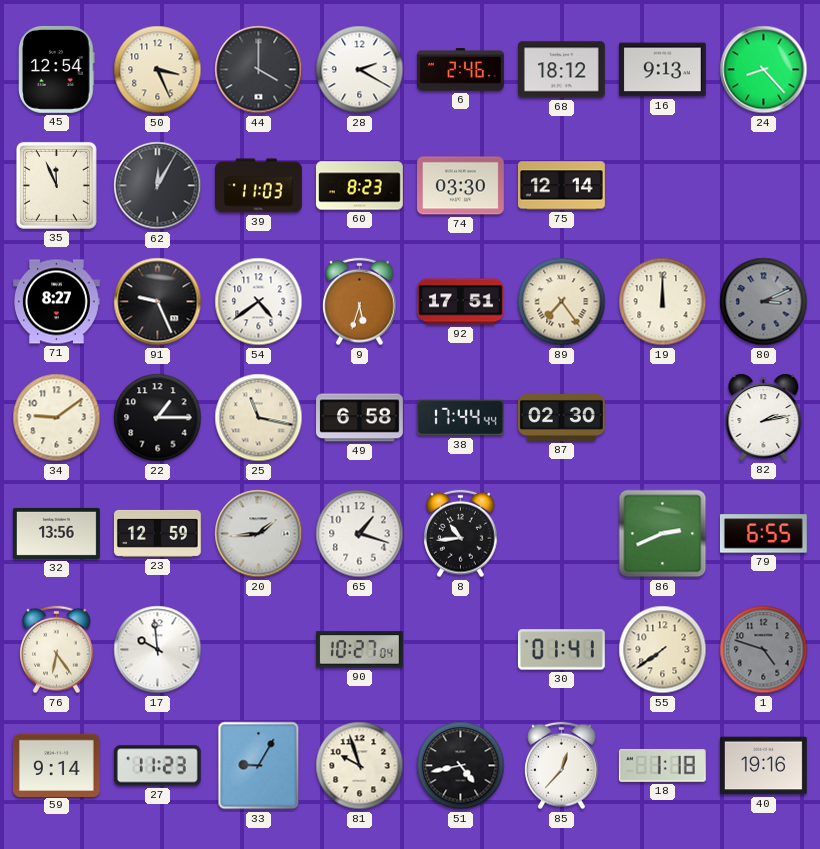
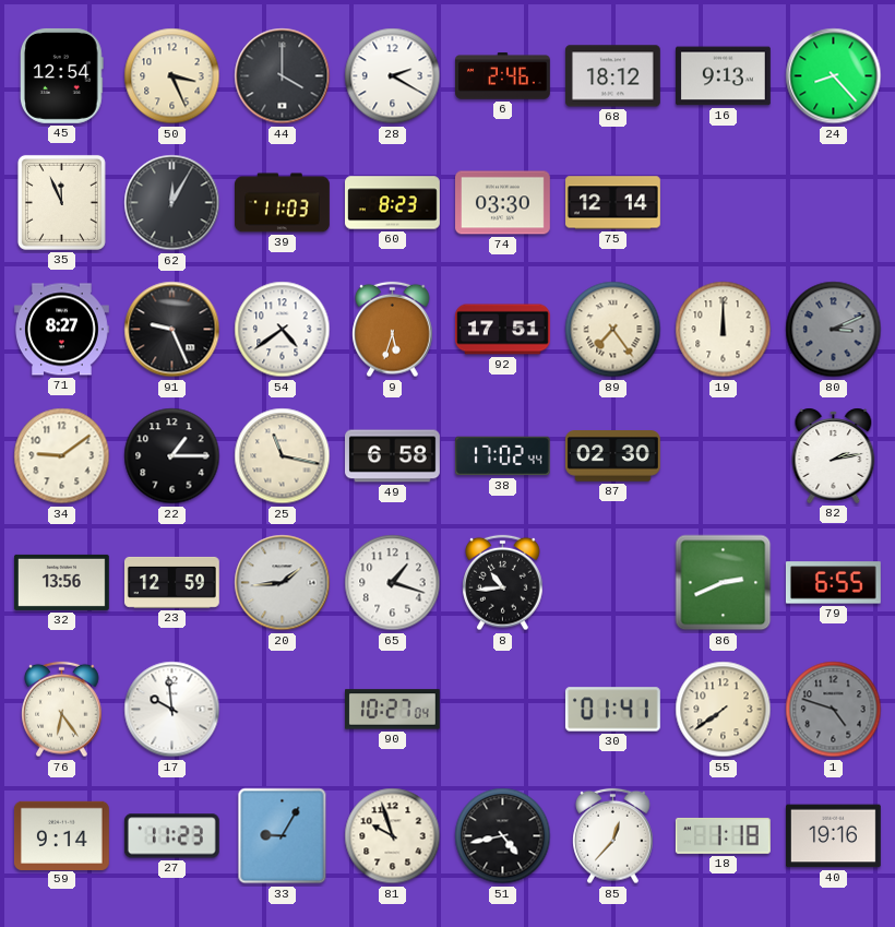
38: 17:44 -> 17:02 (502, 456)
